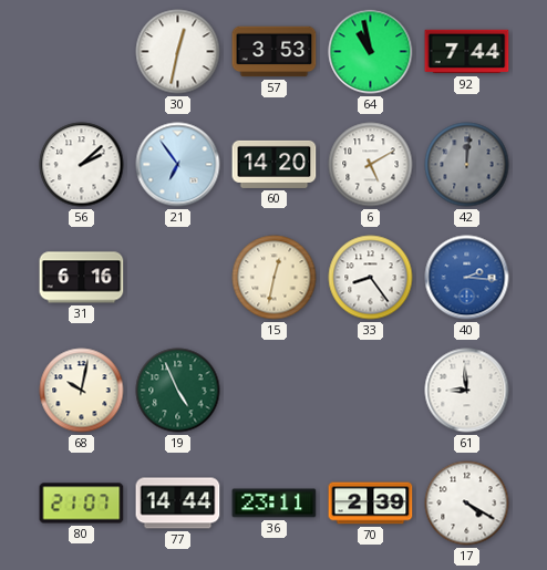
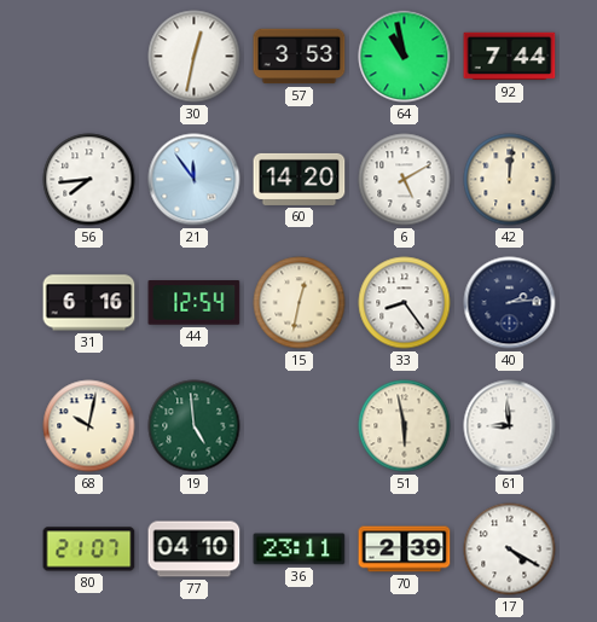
56: 2:08 -> 7:44 (89, 180)
21: 6:54 -> 11:54 (195, 180)
42 dial: grey -> cream (510, 180)
44: none -> 12:54 (195, 303)
40: 2:16 -> 2:14 (510, 303)
40 dial: blue -> navy (510, 303)
19: 4:56 -> 4:59 (195, 426)
51: none -> 5:58 (405, 426)
77: 14:44 -> 04:10 (195, 550)
